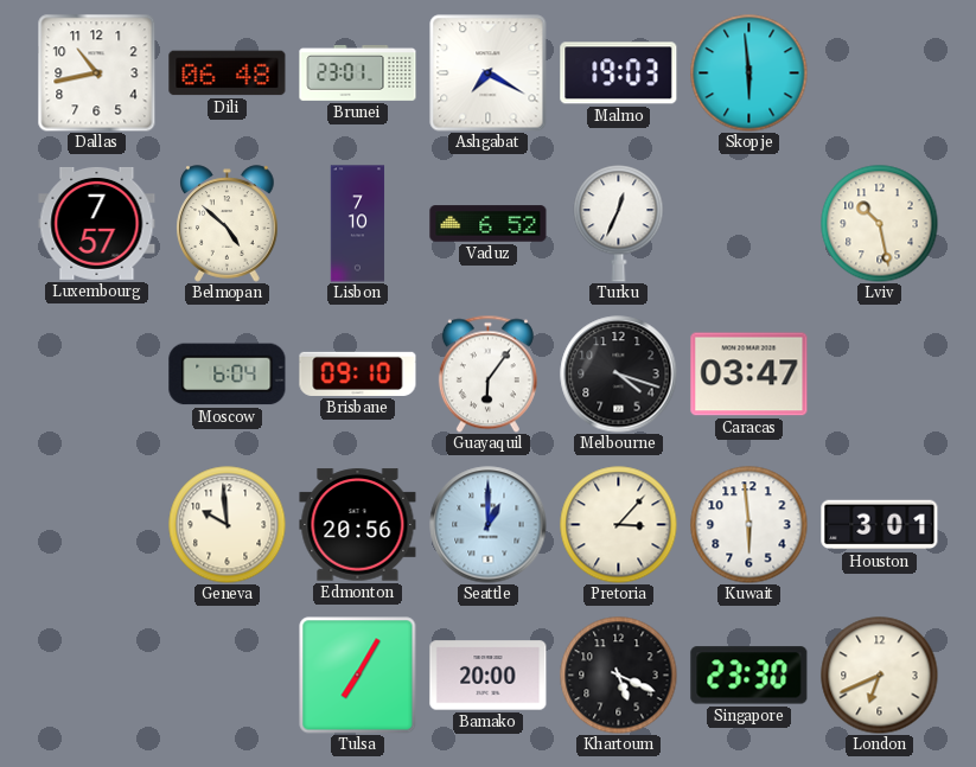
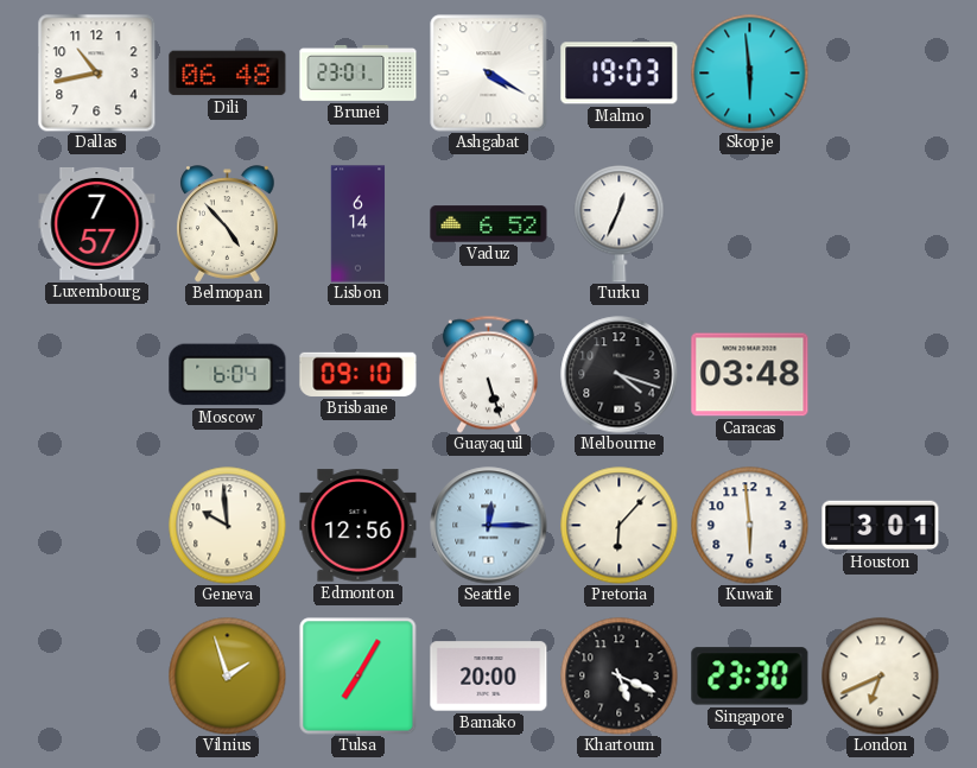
Ashgabat: 7:20 -> 4:20 (489, 74)
Belmopan: 4:52 -> 4:53 (228, 224)
Lisbon: 7:10 -> 6:14 (359, 224)
Lviv: 10:28 -> none (880, 224)
Guayaquil: 6:06 -> 5:27 (488, 374)
Caracas: 03:47 -> 03:48 (750, 375)
Edmonton: 20:56 -> 12:56 (359, 526)
Seattle: 1:00 -> 12:15 (489, 526)
Pretoria: 3:07 -> 6:07 (620, 526)
Vilnius: none -> 1:57 (228, 677)
